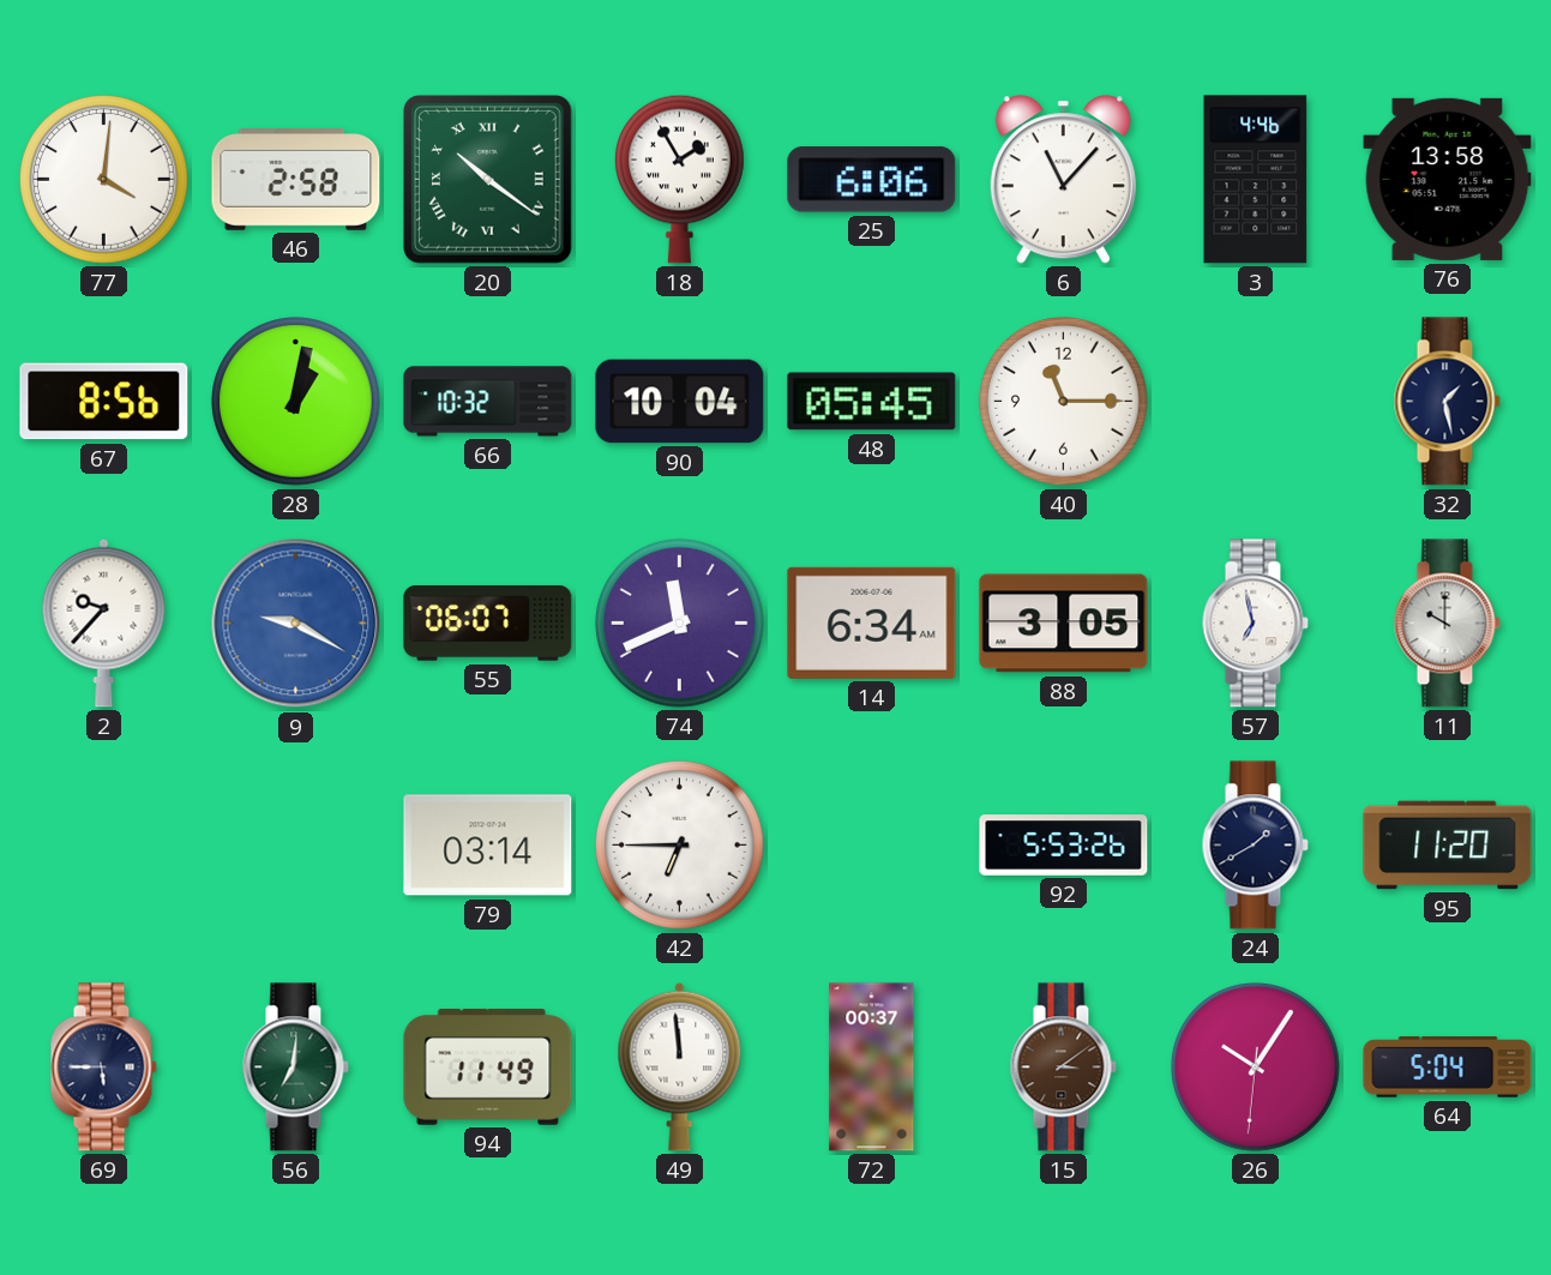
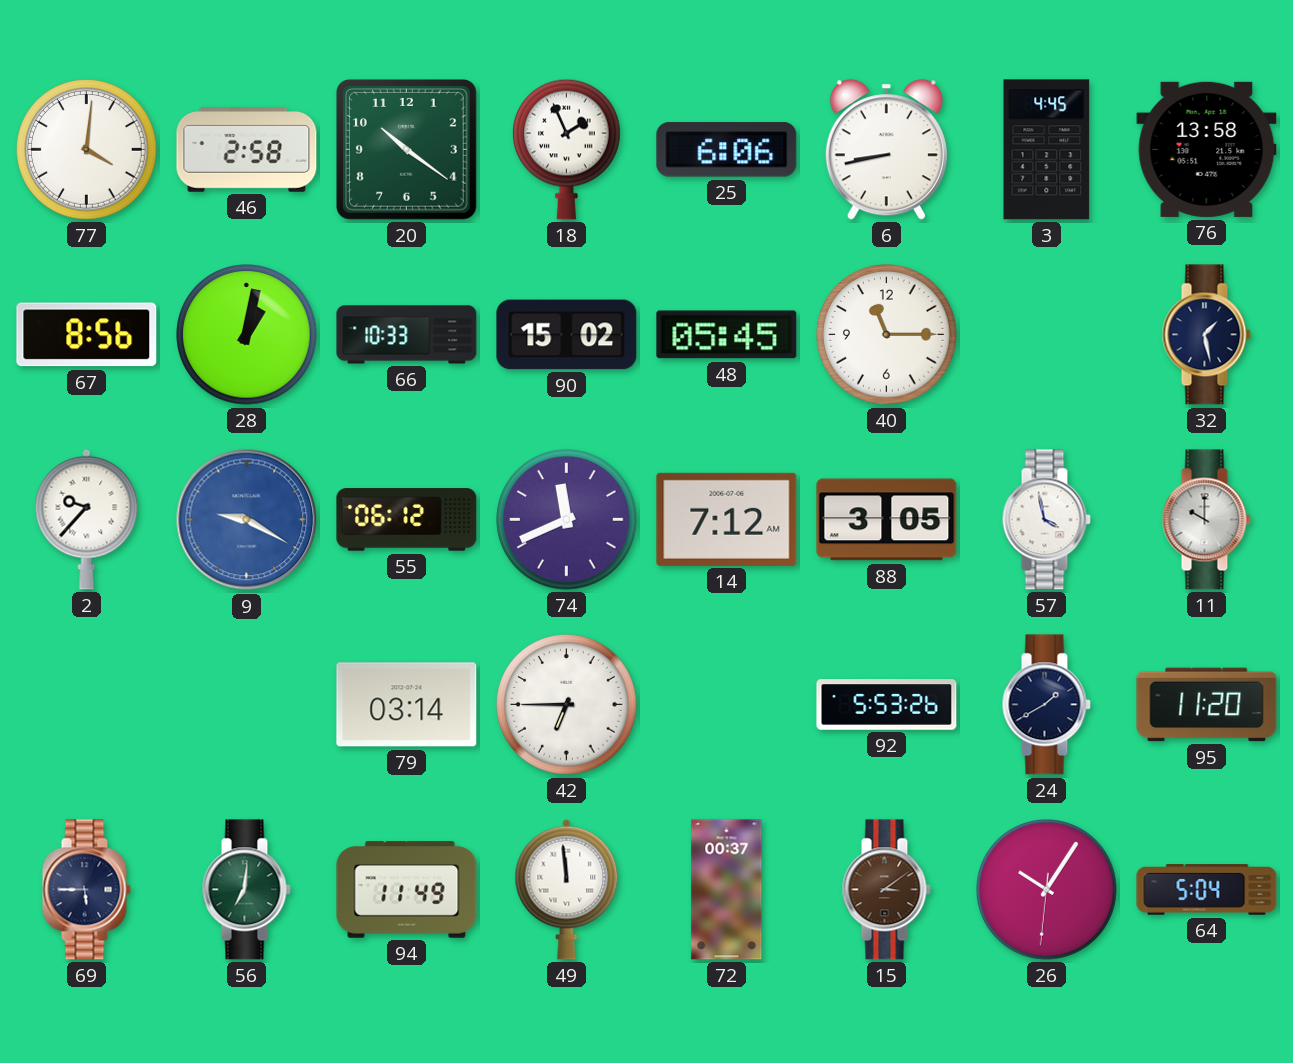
20 numerals: Roman -> Arabic (407, 150)
18: 1:55 -> 1:56 (567, 149)
6: 11:07 -> 8:43 (886, 150)
3: 4:46 -> 4:45 (1047, 150)
66: 10:32 -> 10:33 (407, 335)
90: 10:04 -> 15:02 (567, 335)
55: 06:07 -> 06:12 (407, 520)
14: 6:34 -> 7:12 (727, 519)
57: 6:58 -> 3:58 (1046, 520)
